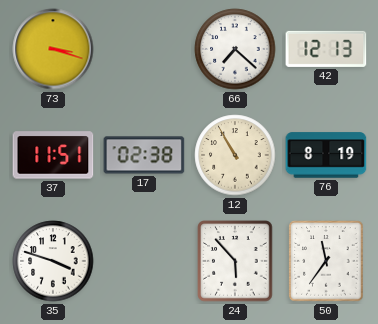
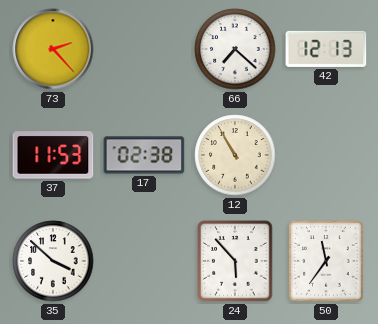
73: 3:18 -> 2:23 (53, 49)
37: 11:51 -> 11:53 (53, 155)
76: 8:19 -> none (326, 155)
35: 3:48 -> 3:52 (53, 261)
